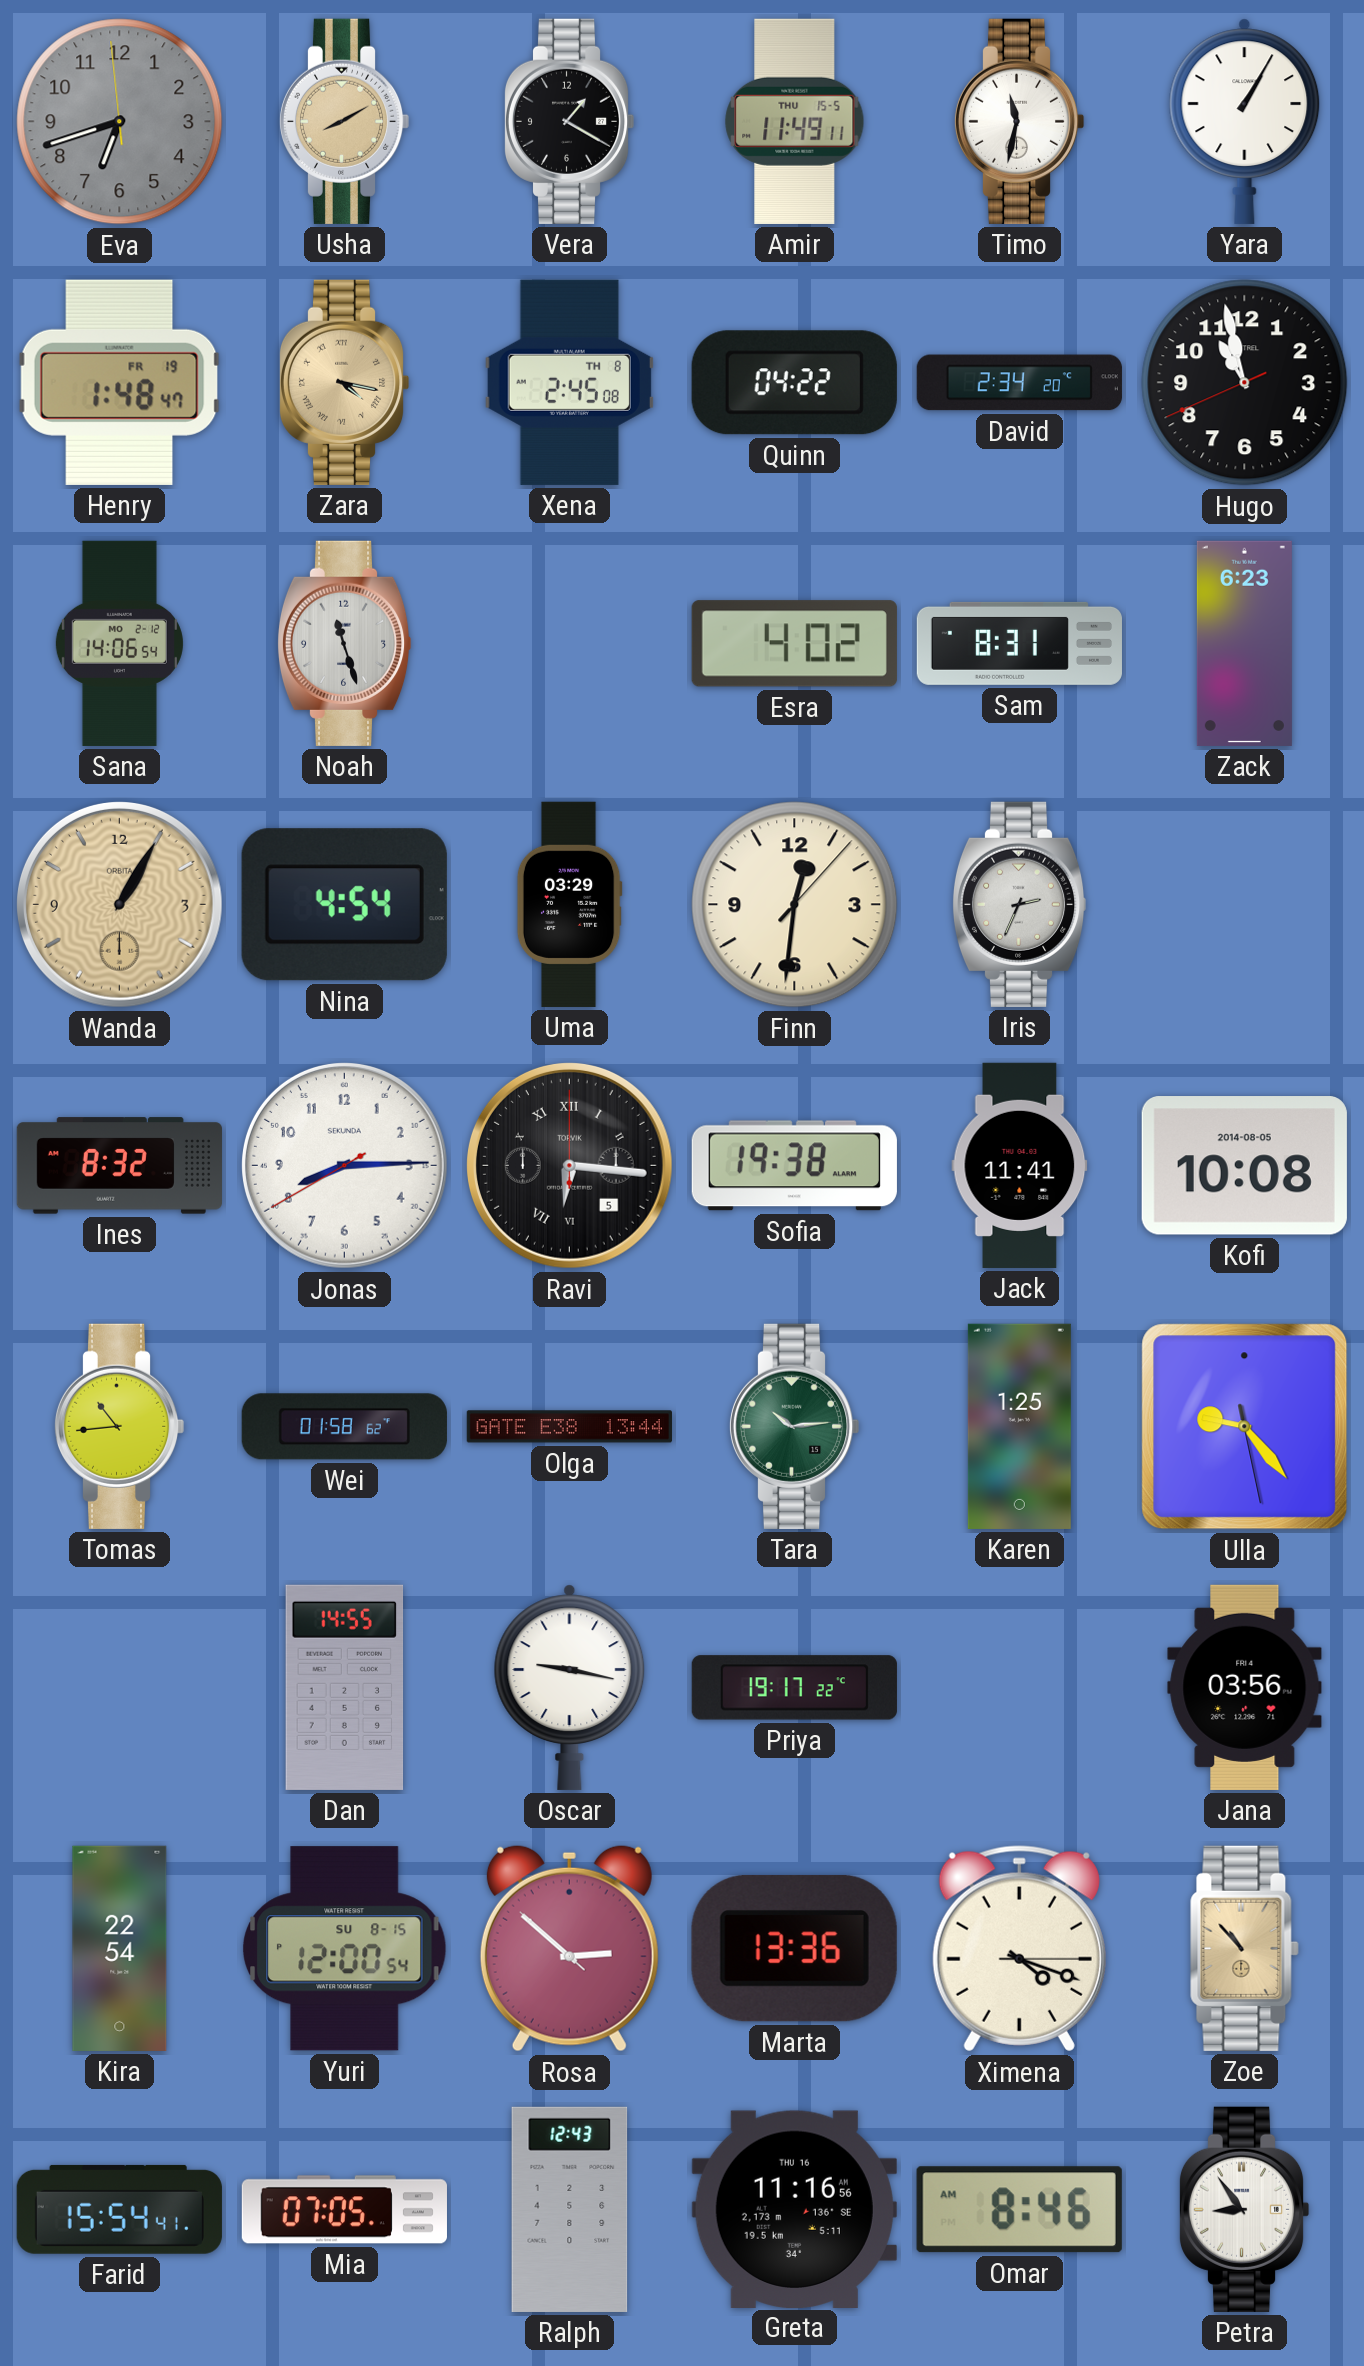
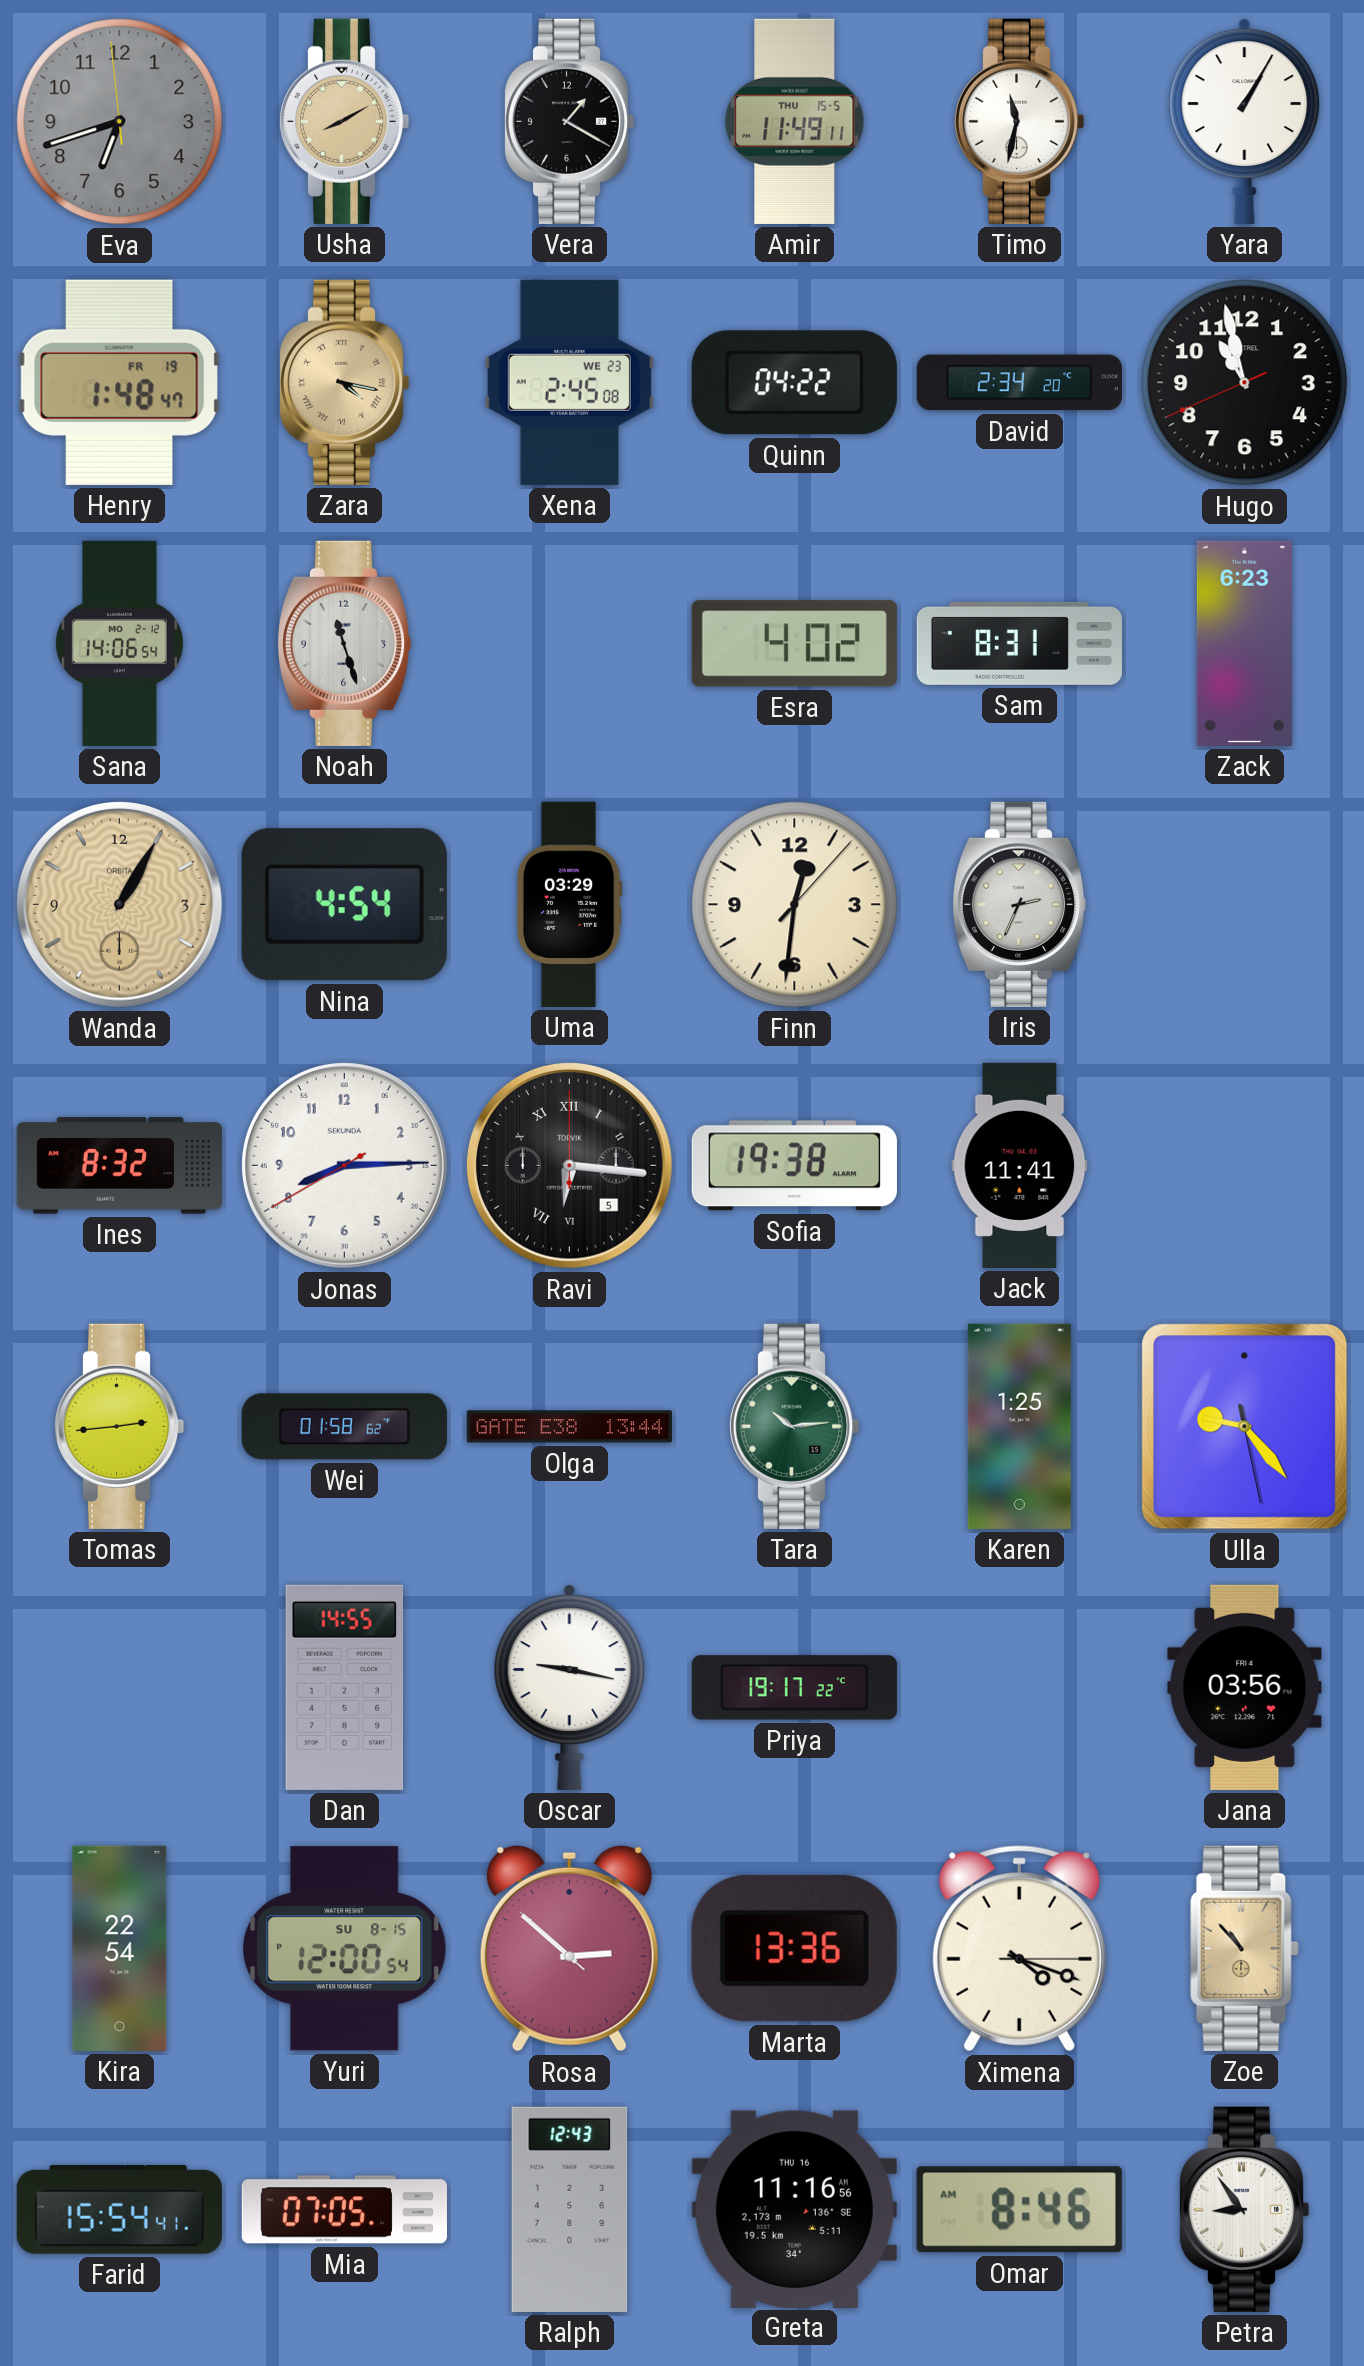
Xena date: TH 8 -> WE 23 (569, 382)
Kofi: 10:08 -> none (1244, 1166)
Tomas: 10:44 -> 2:44 (119, 1426)
